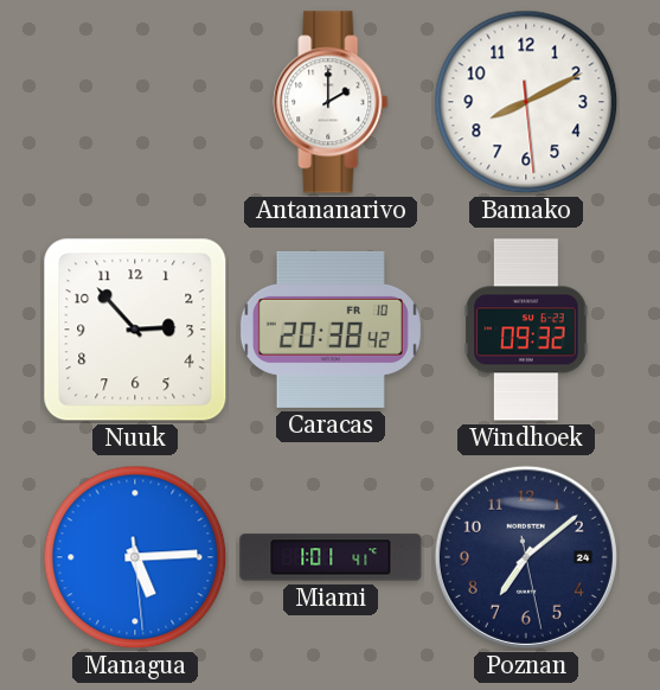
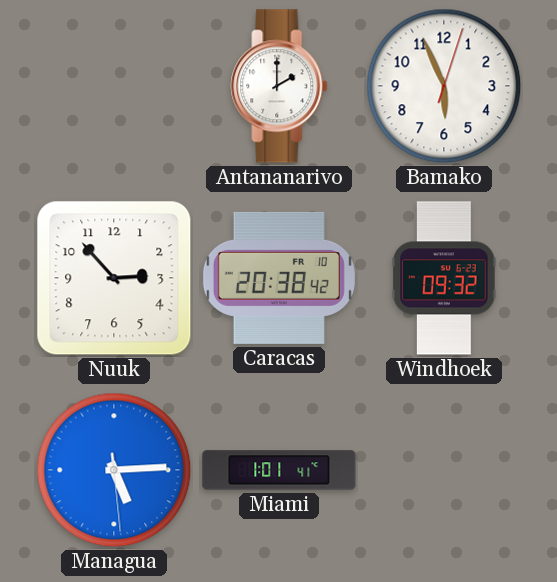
Bamako: 8:10 -> 5:56 (444, 86)
Poznan: 7:08 -> none (526, 557)
